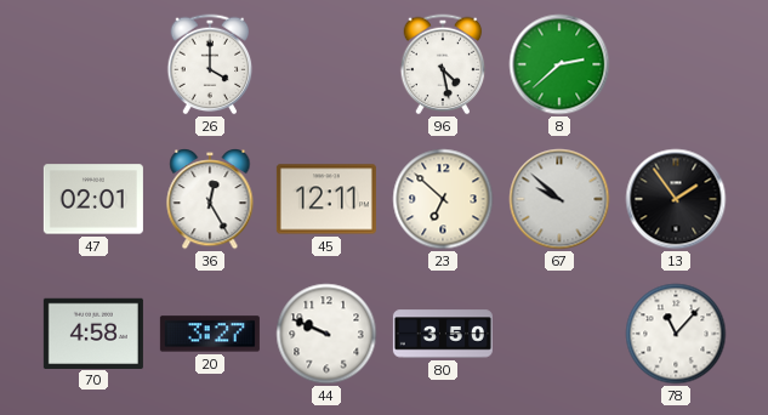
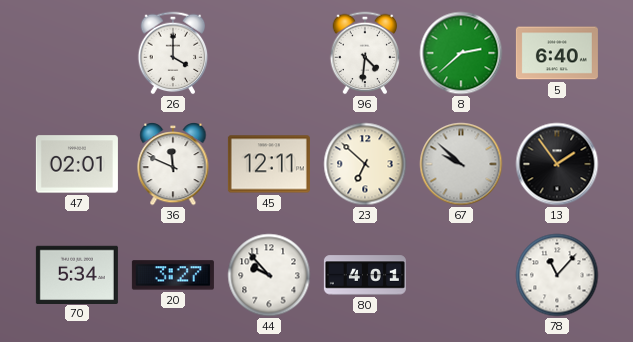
96: 4:28 -> 4:31 (365, 53)
5: none -> 6:40 (557, 53)
36: 12:25 -> 11:49 (173, 165)
70: 4:58 -> 5:34 (77, 274)
44: 9:49 -> 9:53 (269, 275)
80: 3:50 -> 4:01 (365, 275)
